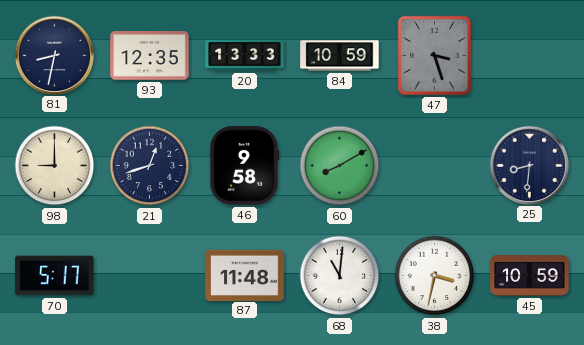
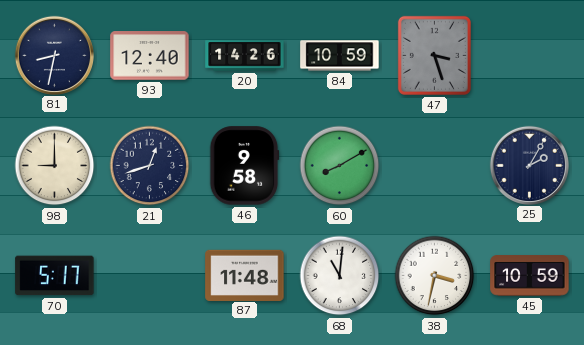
93: 12:35 -> 12:40 (150, 56)
20: 13:33 -> 14:26 (245, 56)
25: 8:31 -> 2:05 (529, 165)
